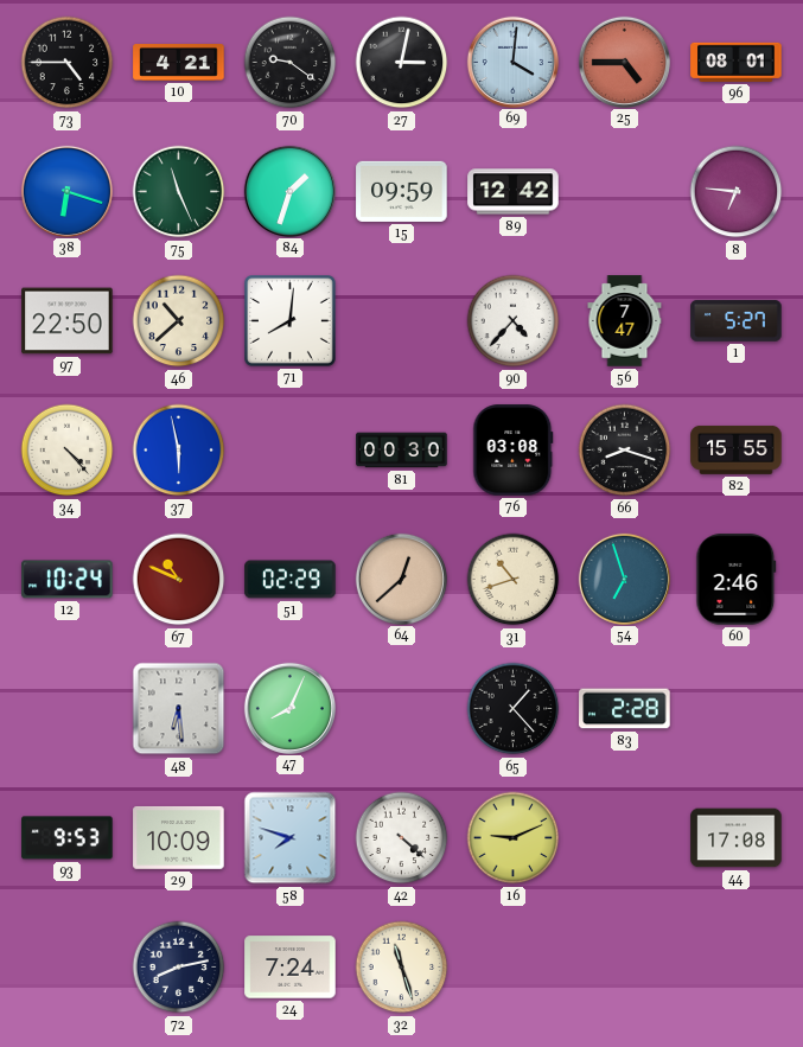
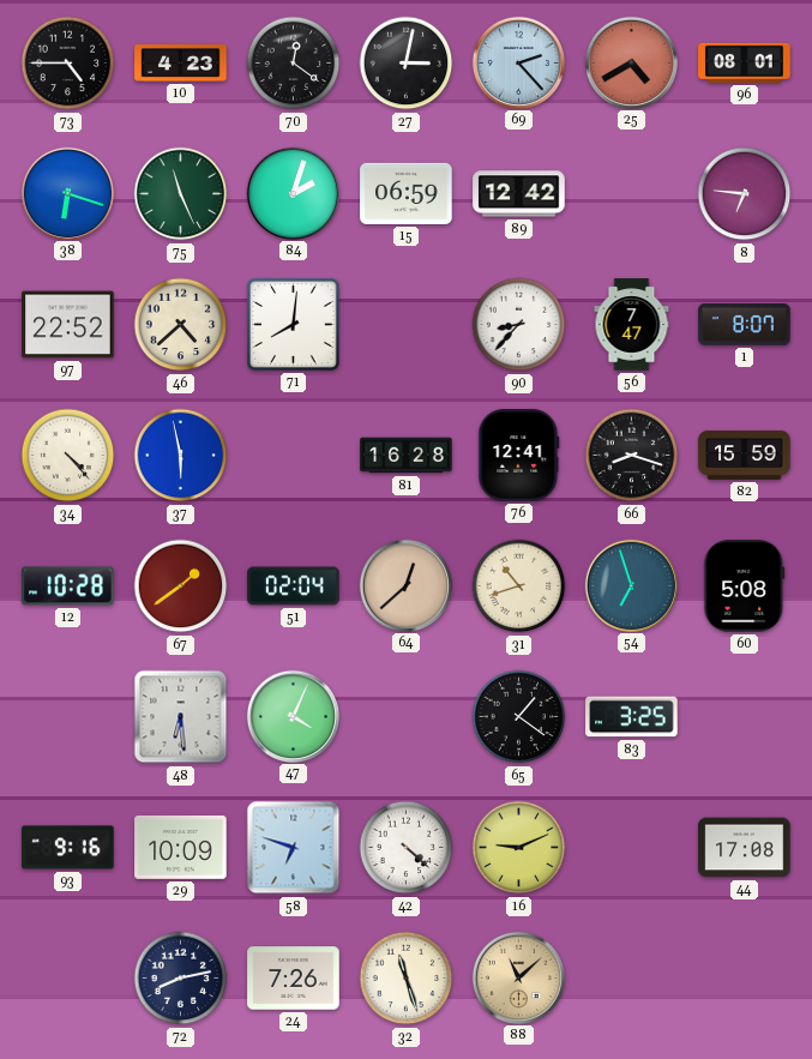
10: 4:21 -> 4:23 (181, 64)
70: 9:21 -> 12:21 (294, 64)
69: 4:01 -> 2:23 (518, 62)
25: 4:45 -> 4:40 (631, 62)
84: 1:33 -> 2:03 (293, 193)
15: 09:59 -> 06:59 (407, 193)
97: 22:50 -> 22:52 (68, 325)
46: 10:38 -> 4:38 (181, 325)
90: 4:37 -> 8:37 (519, 325)
1: 5:27 -> 8:07 (745, 325)
81: 00:30 -> 16:28 (407, 456)
76: 03:08 -> 12:41 (519, 456)
82: 15:55 -> 15:59 (745, 455)
12: 10:24 -> 10:28 (68, 586)
67: 10:49 -> 1:39 (181, 586)
51: 02:29 -> 02:04 (294, 586)
60: 2:46 -> 5:08 (745, 586)
47: 8:04 -> 4:04 (293, 716)
65: 1:23 -> 1:21 (519, 717)
83: 2:28 -> 3:25 (632, 717)
93: 9:53 -> 9:16 (68, 848)
58: 7:48 -> 6:48 (294, 848)
24: 7:24 -> 7:26 (294, 979)
88: none -> 11:08 (518, 977)
